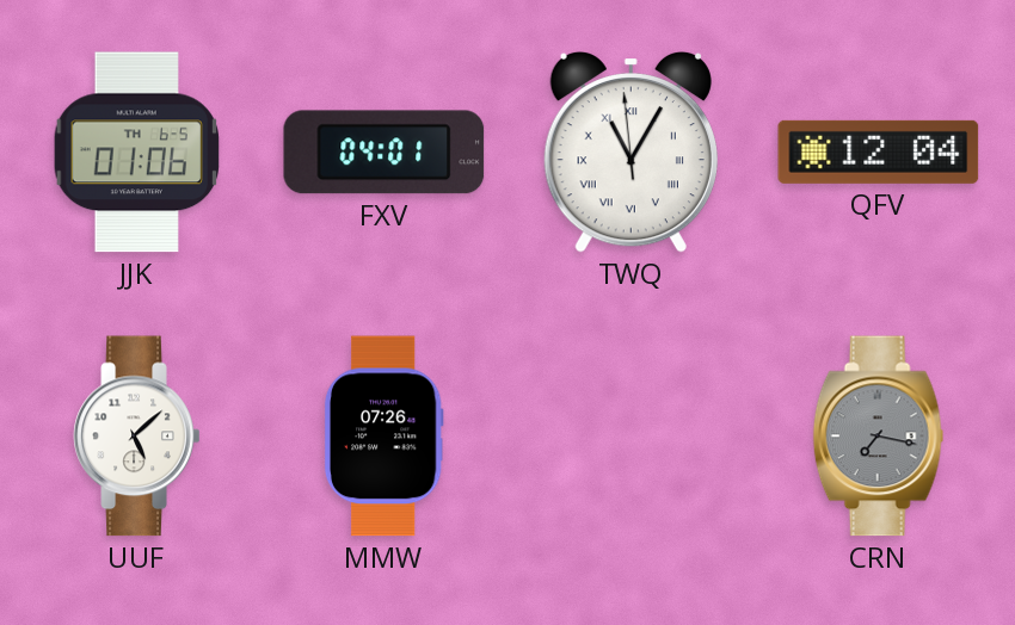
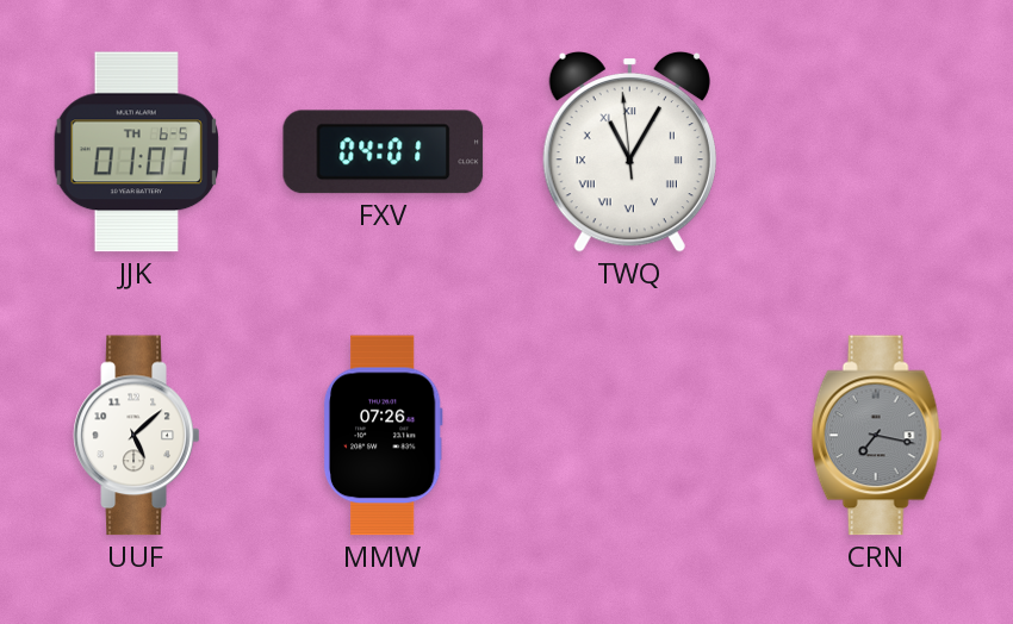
JJK: 01:06 -> 01:07 (136, 152)
QFV: 12:04 -> none (879, 151)
